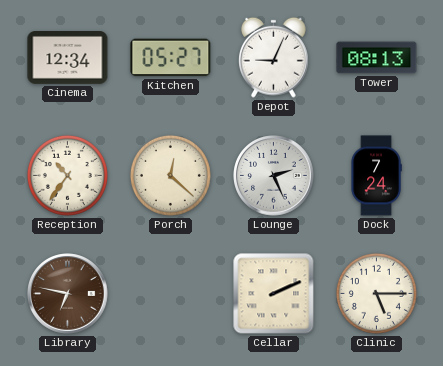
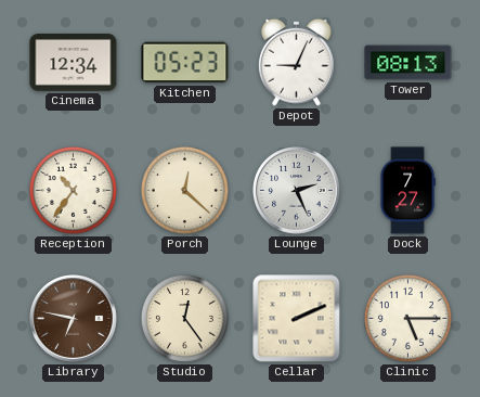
Kitchen: 05:27 -> 05:23 (185, 63)
Dock: 7:24 -> 7:27 (407, 191)
Studio: none -> 12:24 (184, 318)
